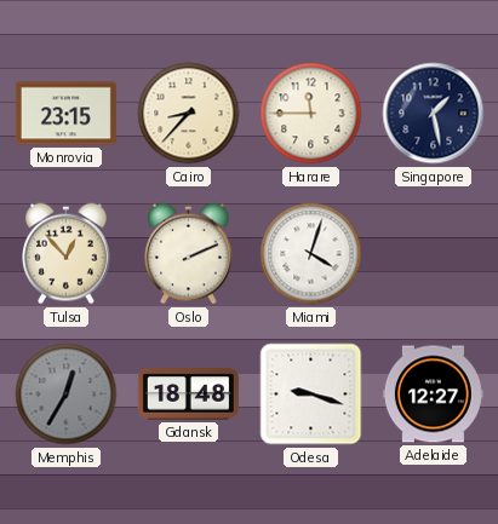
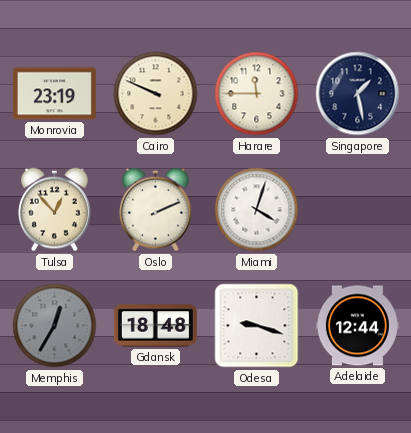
Monrovia: 23:15 -> 23:19 (54, 94)
Cairo: 8:37 -> 9:49 (156, 94)
Adelaide: 12:27 -> 12:44 (357, 326)
